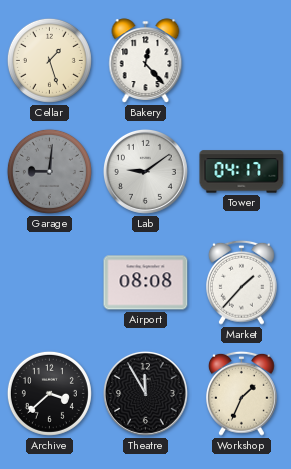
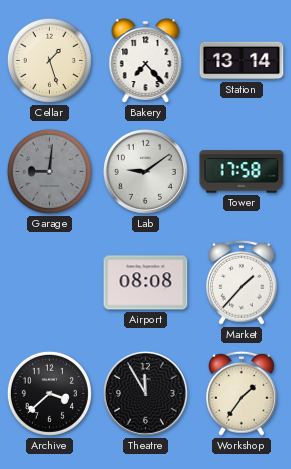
Bakery: 12:23 -> 7:23 (146, 61)
Station: none -> 13:14 (242, 61)
Tower: 04:17 -> 17:58 (242, 172)
Workshop: 1:34 -> 1:36 (242, 393)
